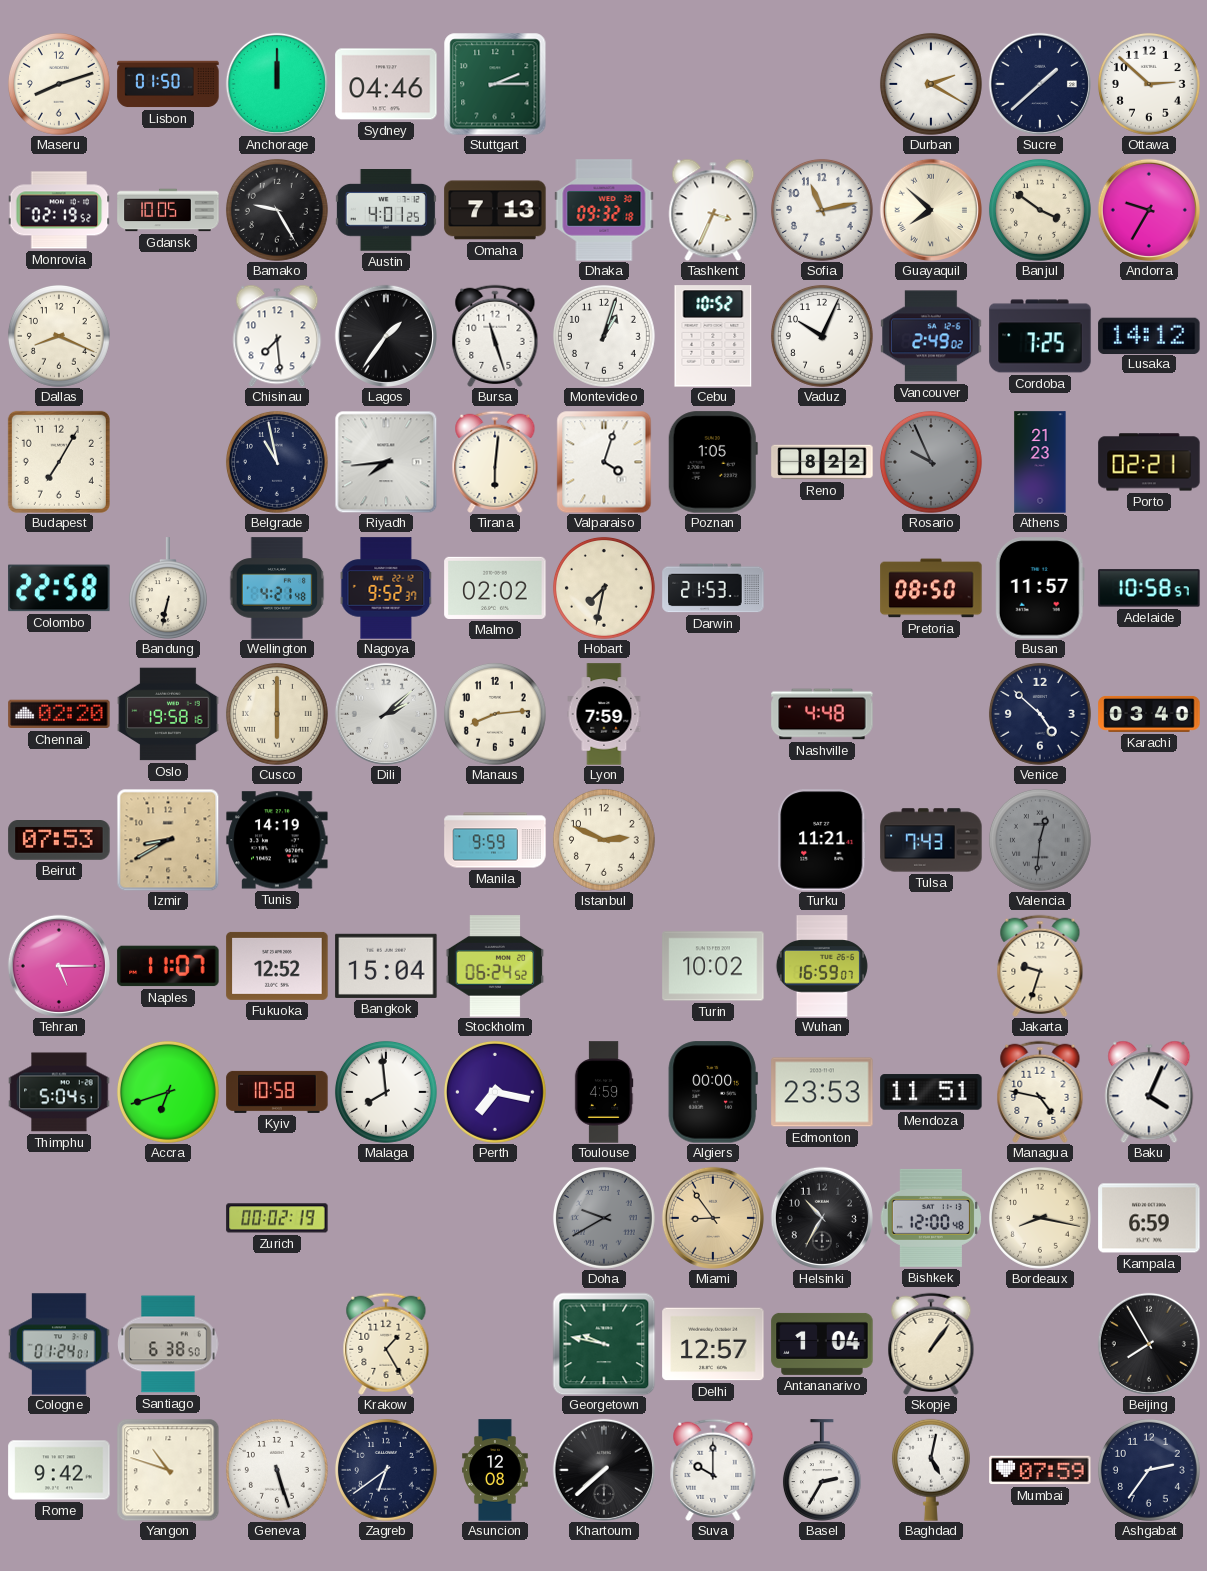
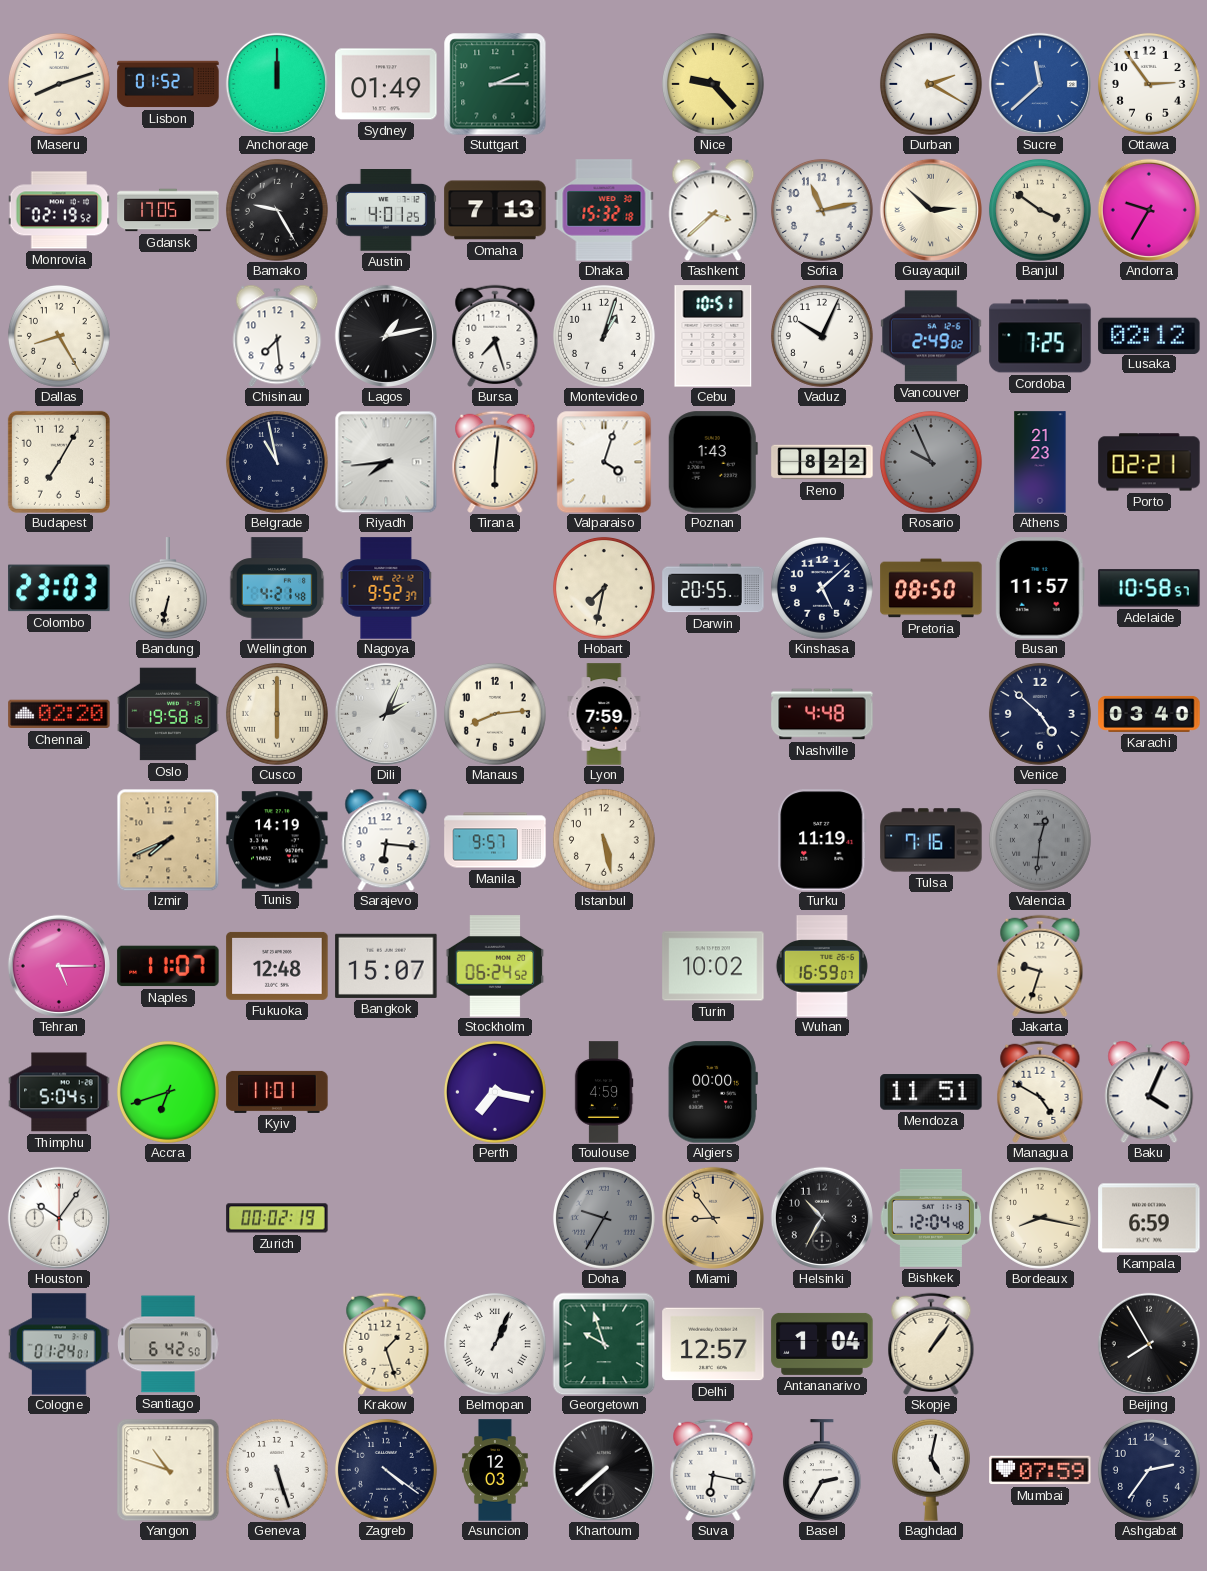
Lisbon: 01:50 -> 01:52 (168, 84)
Sydney: 04:46 -> 01:49 (386, 84)
Nice: none -> 9:23 (713, 84)
Sucre: 1:38 -> 11:38 (1040, 84)
Sucre dial: navy -> blue (1040, 84)
Ottawa: 2:52 -> 2:54 (1149, 84)
Gdansk: 10:05 -> 17:05 (168, 210)
Dhaka: 09:32 -> 15:32 (604, 210)
Tashkent: 3:34 -> 3:38 (713, 210)
Guayaquil: 7:52 -> 2:52 (931, 210)
Dallas: 8:19 -> 8:25 (59, 336)
Lagos: 1:36 -> 1:13 (386, 336)
Bursa: 11:27 -> 7:27 (495, 336)
Cebu: 10:52 -> 10:51 (713, 336)
Lusaka: 14:12 -> 02:12 (1149, 335)
Poznan: 1:05 -> 1:43 (713, 462)
Colombo: 22:58 -> 23:03 (59, 588)
Malmo: 02:02 -> none (495, 588)
Darwin: 21:53 -> 20:55 (713, 588)
Kinshasa: none -> 5:08 (822, 588)
Dili: 2:08 -> 2:04 (386, 714)
Beirut: 07:53 -> none (59, 841)
Izmir: 8:40 -> 7:41 (168, 840)
Sarajevo: none -> 6:16 (386, 840)
Manila: 9:59 -> 9:57 (495, 840)
Istanbul: 2:49 -> 5:28 (604, 840)
Turku: 11:21 -> 11:19 (822, 840)
Tulsa: 7:43 -> 7:16 (931, 840)
Fukuoka: 12:52 -> 12:48 (277, 966)
Bangkok: 15:04 -> 15:07 (386, 966)
Kyiv: 10:58 -> 11:01 (277, 1092)
Malaga: 7:59 -> none (386, 1092)
Edmonton: 23:53 -> none (822, 1092)
Managua: 4:47 -> 4:50 (1040, 1092)
Houston: none -> 10:06 (59, 1218)
Doha: 9:40 -> 9:35 (604, 1218)
Bishkek: 12:00 -> 12:04 (931, 1218)
Santiago: 6:38 -> 6:42 (168, 1344)
Krakow: 1:25 -> 1:27 (386, 1344)
Belmopan: none -> 1:04 (495, 1344)
Georgetown: 9:47 -> 9:57 (604, 1344)
Rome: 9:42 -> none (59, 1470)
Zagreb: 6:39 -> 4:21 (386, 1470)
Asuncion: 12:08 -> 12:03 (495, 1470)
Suva: 10:00 -> 6:17 (713, 1470)
